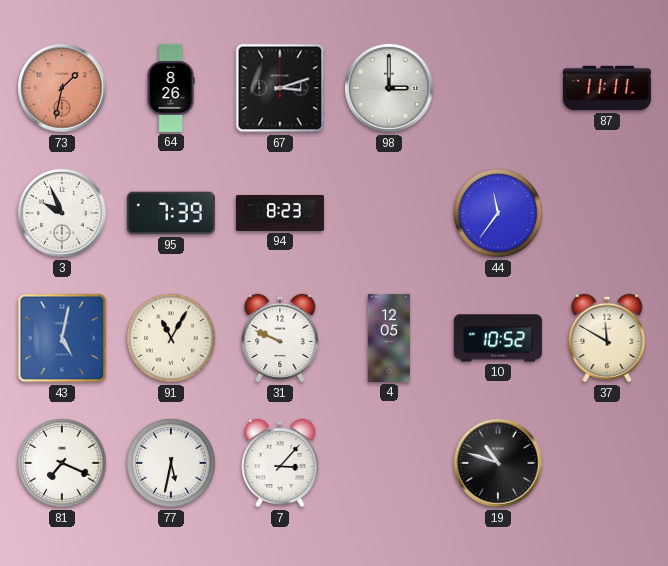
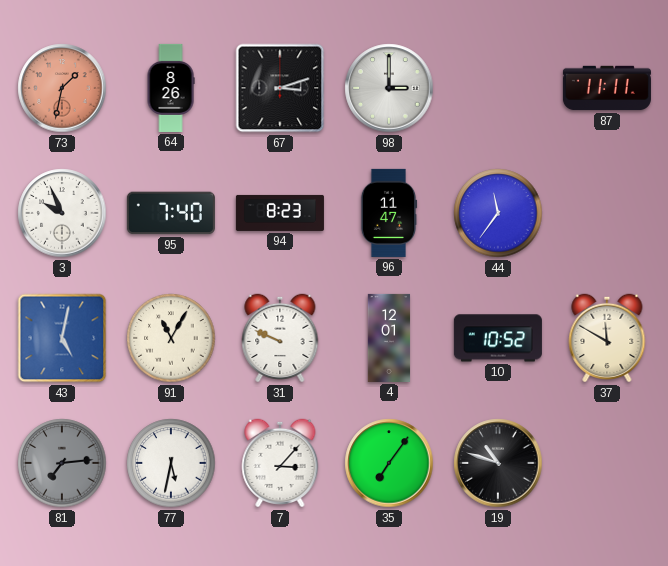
95: 7:39 -> 7:40 (171, 213)
96: none -> 11:47 (389, 213)
4: 12:05 -> 12:01 (389, 338)
81: 7:19 -> 7:14 (62, 463)
81 dial: white -> grey (62, 463)
35: none -> 7:06 (389, 463)
